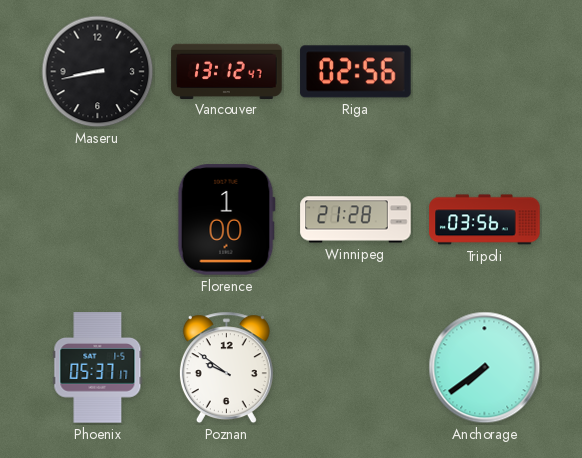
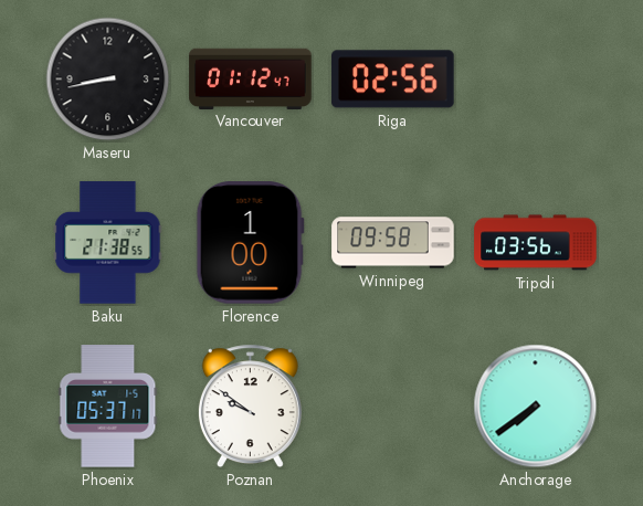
Vancouver: 13:12 -> 01:12 (251, 78)
Baku: none -> 21:38 (108, 243)
Winnipeg: 21:28 -> 09:58 (393, 243)
